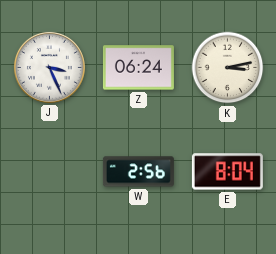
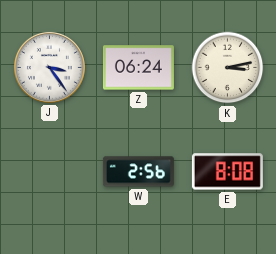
J: 3:26 -> 3:24 (49, 67)
E: 8:04 -> 8:08 (227, 172)
